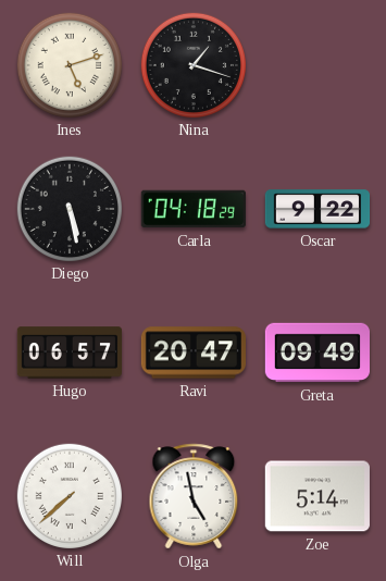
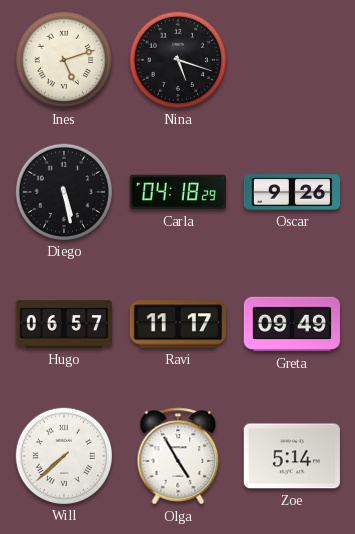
Nina: 1:18 -> 5:18 (177, 59)
Oscar: 9:22 -> 9:26 (292, 192)
Ravi: 20:47 -> 11:17 (177, 324)
Olga: 4:58 -> 4:55 (178, 456)
